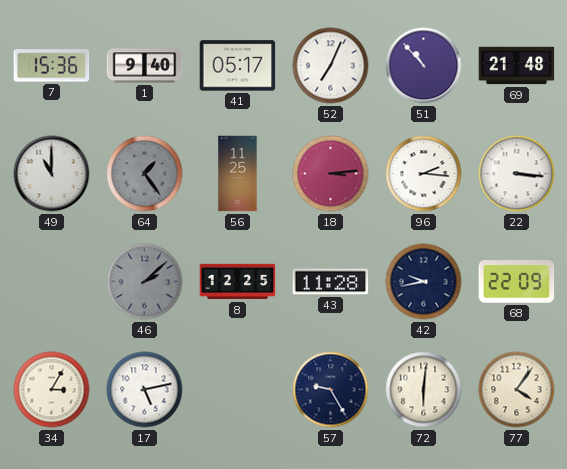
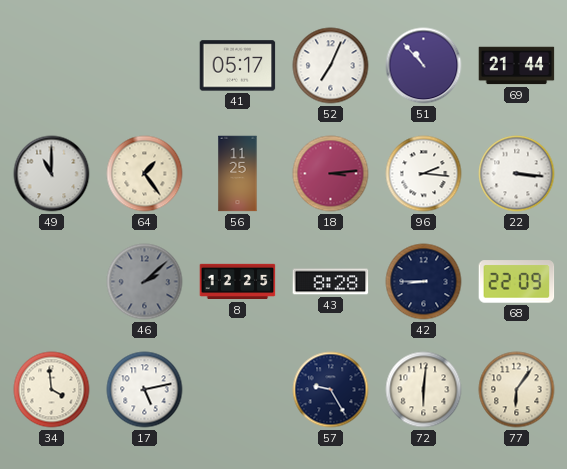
7: 15:36 -> none (52, 66)
1: 9:40 -> none (145, 66)
69: 21:48 -> 21:44 (517, 66)
64 dial: grey -> cream (145, 174)
43: 11:28 -> 8:28 (331, 282)
42: 9:43 -> 8:45 (424, 282)
34: 3:05 -> 3:59 (52, 390)
77: 4:06 -> 6:06 (517, 390)
